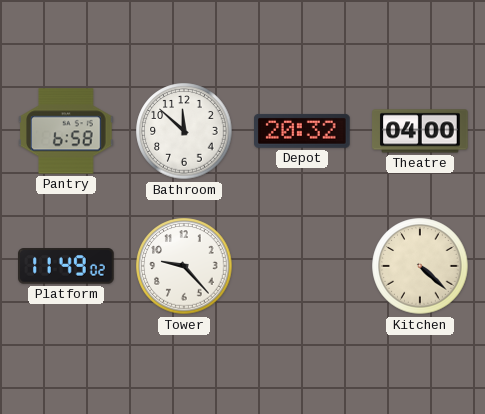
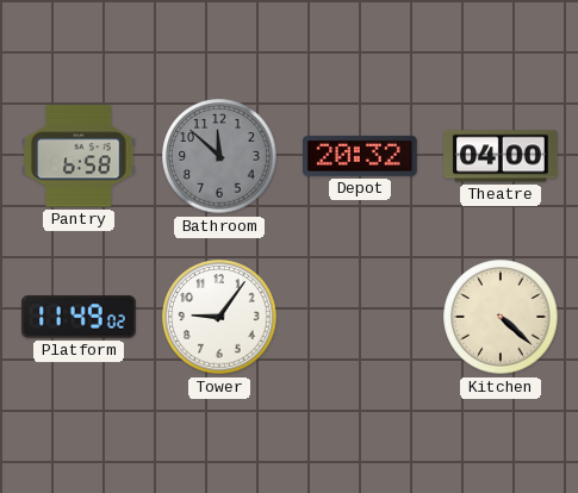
Bathroom dial: white -> grey (219, 156)
Tower: 9:23 -> 9:06 (219, 317)
